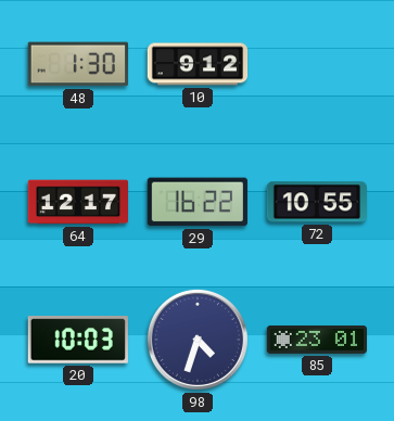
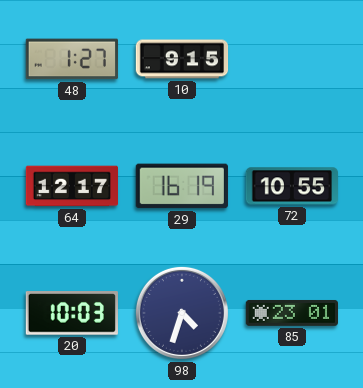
48: 1:30 -> 1:27 (72, 59)
10: 9:12 -> 9:15 (182, 59)
29: 16:22 -> 16:19 (182, 186)
